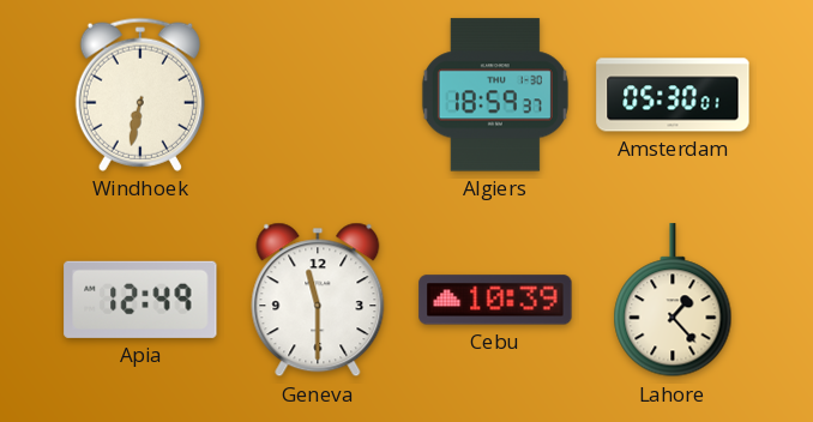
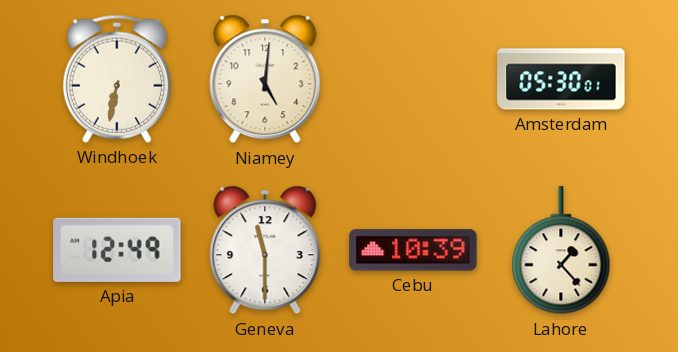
Niamey: none -> 5:01 (265, 79)
Algiers: 18:59 -> none (495, 95)
